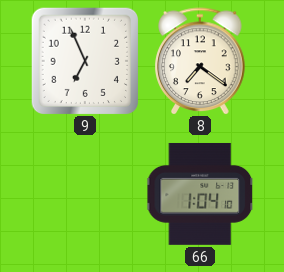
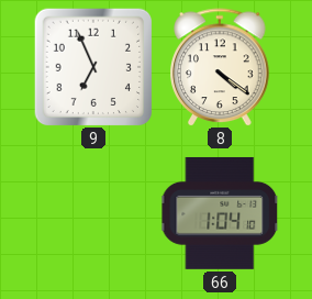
8: 7:21 -> 4:21 (220, 67)
